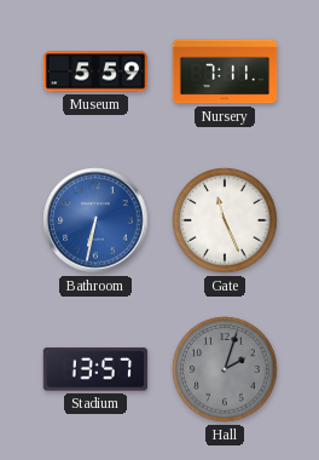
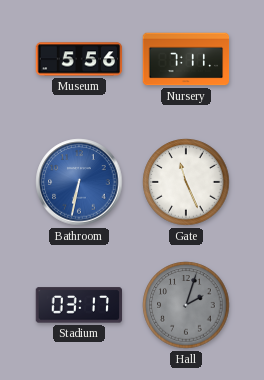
Museum: 5:59 -> 5:56 (79, 59)
Stadium: 13:57 -> 03:17 (79, 305)
